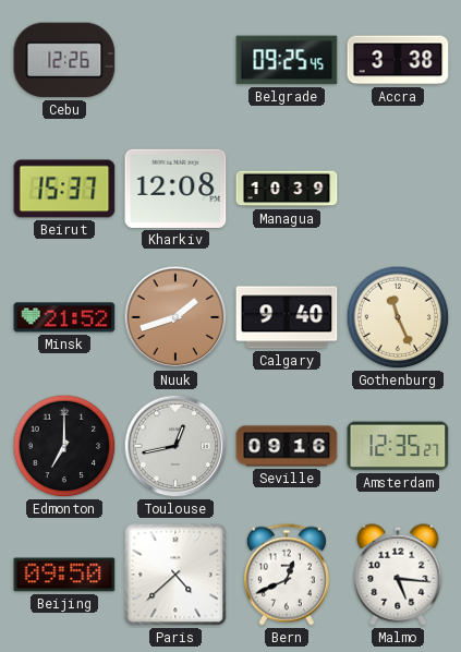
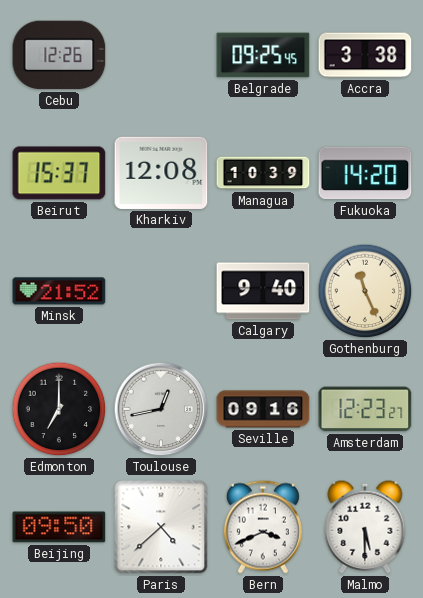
Fukuoka: none -> 14:20 (365, 173)
Nuuk: 1:42 -> none (175, 317)
Amsterdam: 12:35 -> 12:23 (365, 409)
Bern: 12:41 -> 3:41 (263, 527)
Malmo: 5:16 -> 5:30 (365, 527)
